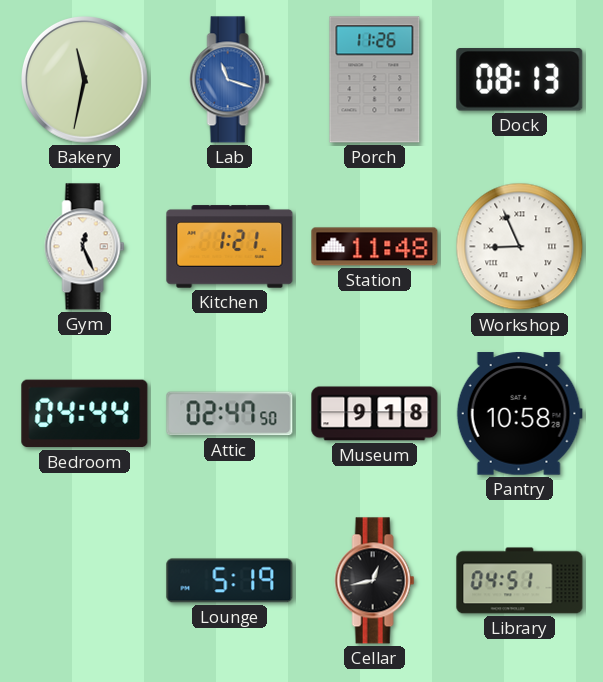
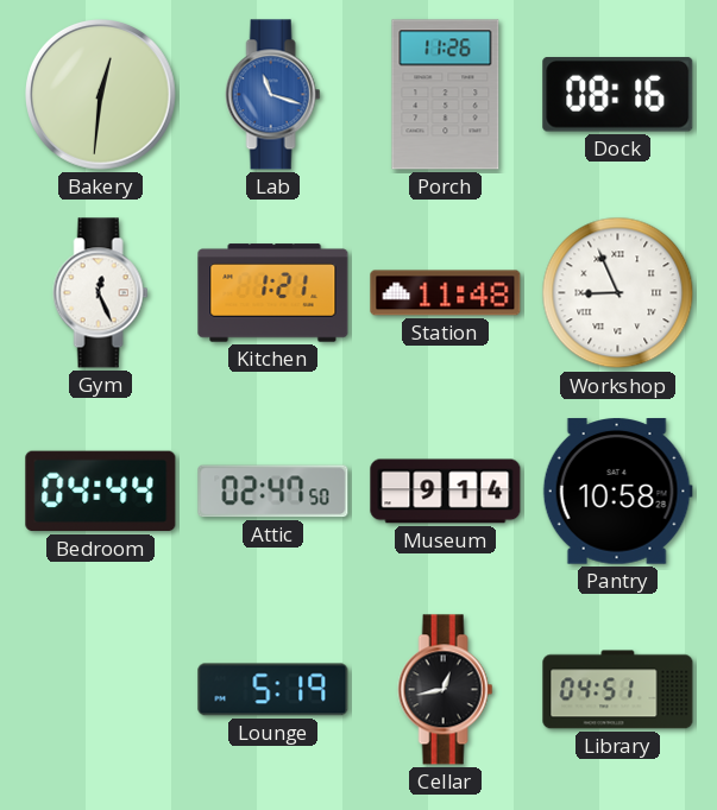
Bakery: 11:32 -> 12:31 (101, 95)
Dock: 08:13 -> 08:16 (618, 95)
Museum: 9:18 -> 9:14 (446, 492)
